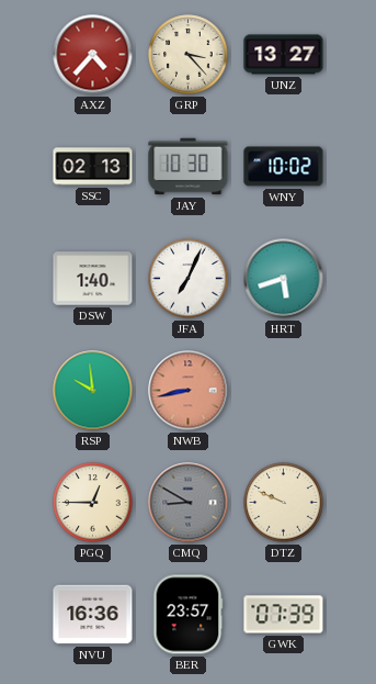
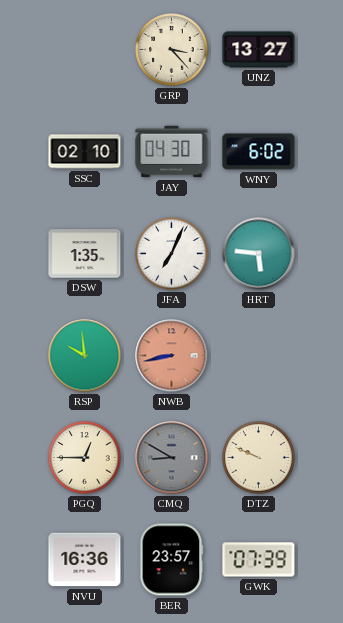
AXZ: 4:37 -> none (93, 55)
SSC: 02:13 -> 02:10 (85, 152)
JAY: 10:30 -> 04:30 (172, 152)
WNY: 10:02 -> 6:02 (259, 152)
DSW: 1:40 -> 1:35 (85, 254)
HRT: 5:42 -> 5:46 (259, 254)
